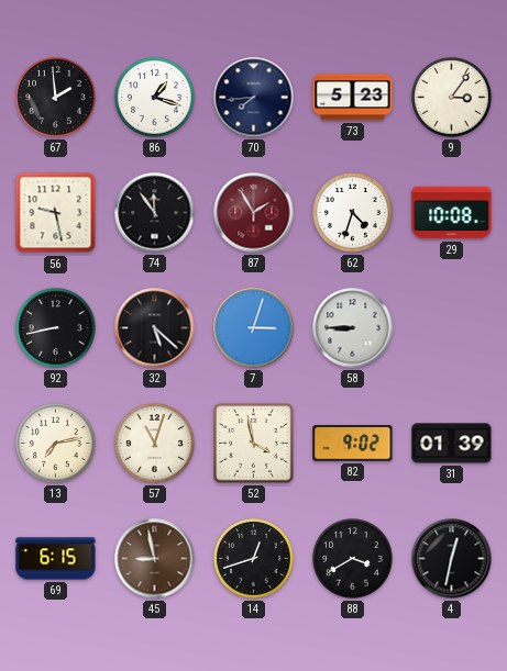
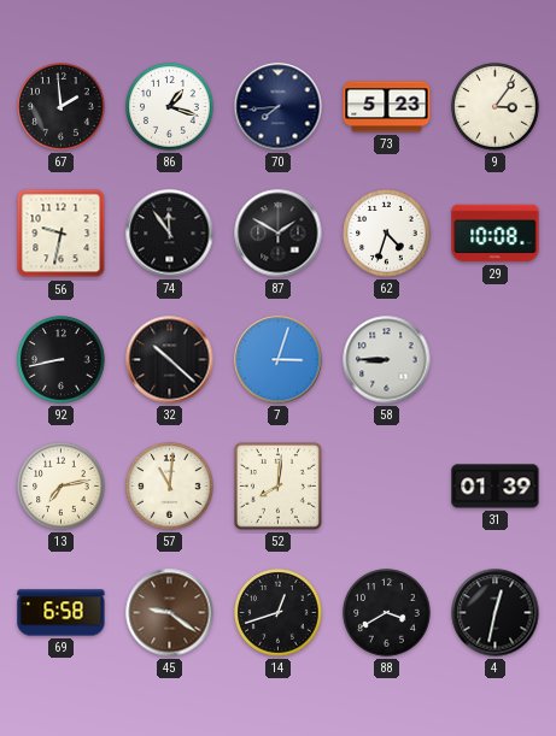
56: 9:28 -> 9:32 (62, 234)
87: 1:55 -> 1:50 (279, 234)
87 dial: burgundy -> black (279, 234)
32: 5:22 -> 10:22 (170, 360)
57: 11:03 -> 11:01 (170, 487)
52: 3:58 -> 8:01 (277, 485)
82: 9:02 -> none (353, 444)
69: 6:15 -> 6:58 (62, 613)
45: 8:58 -> 9:21 (170, 613)
